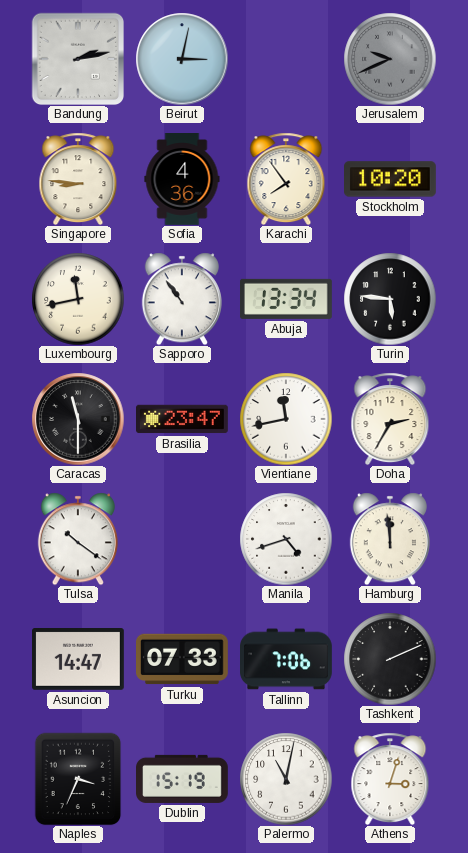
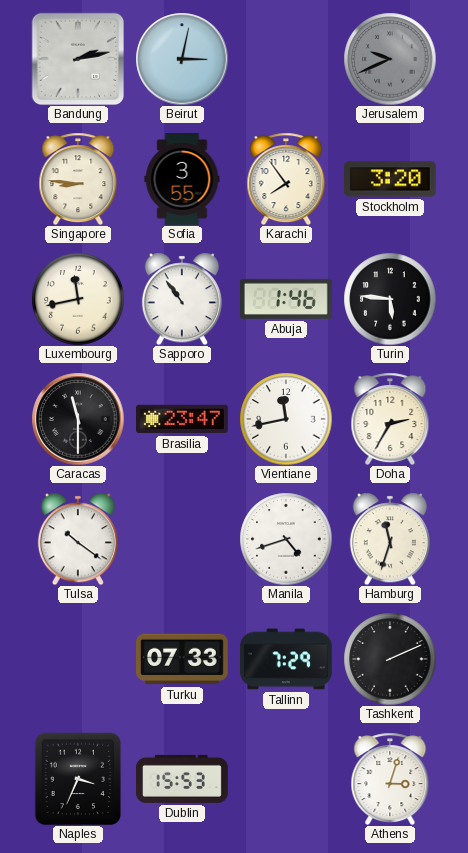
Sofia: 4:36 -> 3:55 (182, 180)
Stockholm: 10:20 -> 3:20 (391, 179)
Abuja: 13:34 -> 1:46 (287, 299)
Hamburg: 11:59 -> 11:33 (390, 539)
Asuncion: 14:47 -> none (79, 660)
Tallinn: 7:06 -> 7:29 (287, 659)
Dublin: 15:19 -> 15:53 (183, 779)
Palermo: 11:02 -> none (286, 779)
